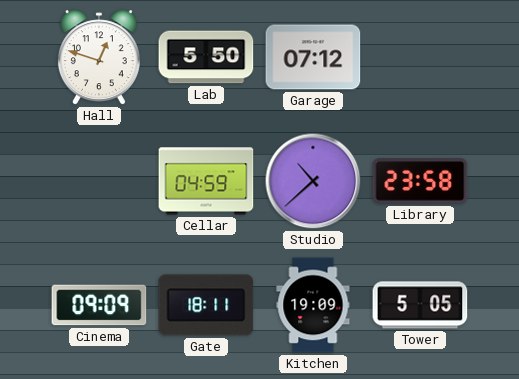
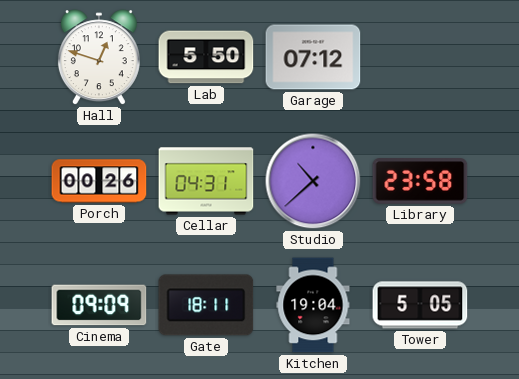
Porch: none -> 00:26 (99, 181)
Cellar: 04:59 -> 04:31 (206, 181)
Kitchen: 19:09 -> 19:04 (313, 305)
